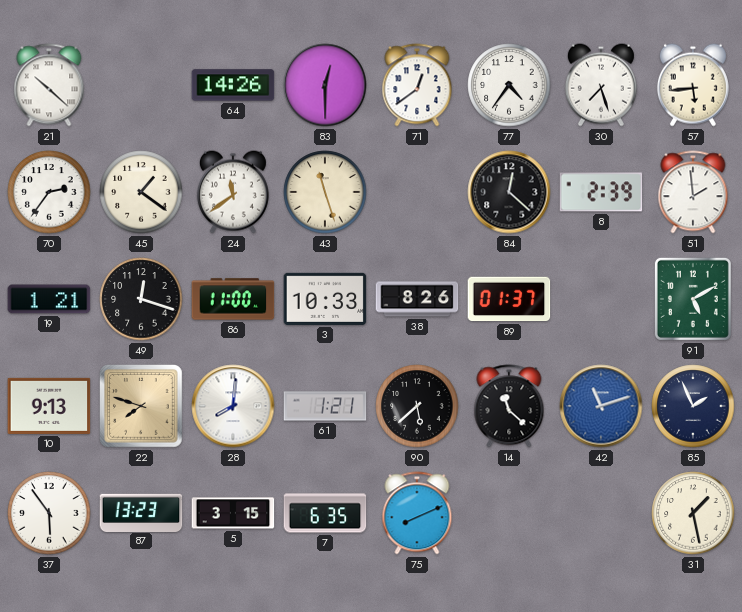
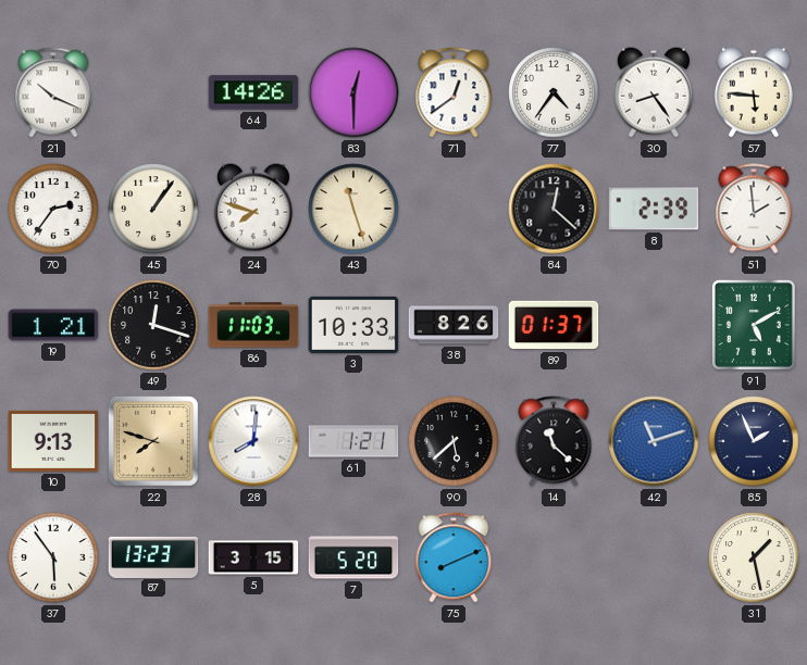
21: 10:22 -> 10:19 (53, 92)
30: 7:27 -> 8:24 (654, 92)
57: 5:44 -> 5:46 (754, 92)
45: 1:21 -> 1:06 (153, 209)
24: 11:39 -> 7:48 (253, 209)
86: 11:00 -> 11:03 (253, 325)
7: 6:35 -> 5:20 (353, 557)
